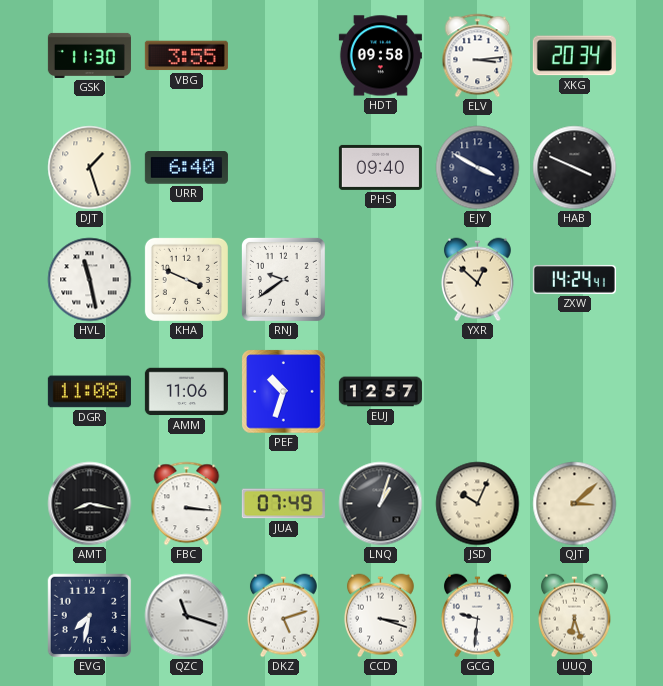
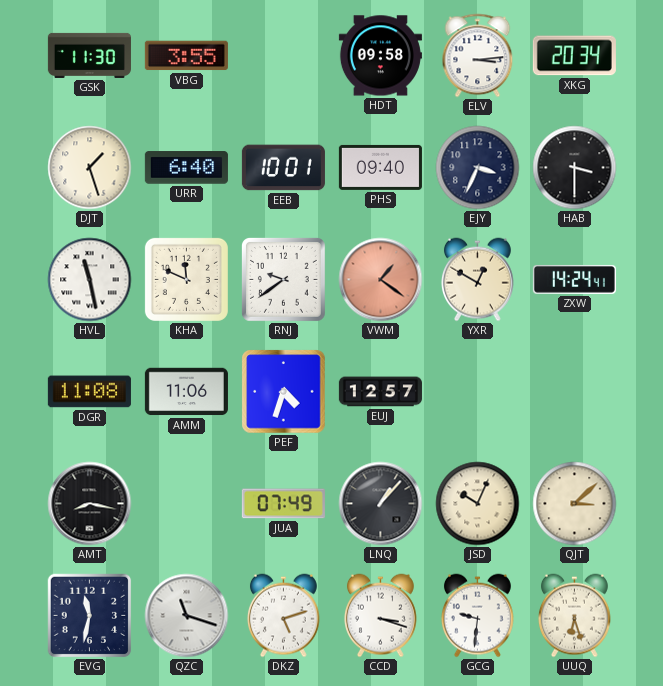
EEB: none -> 10:01 (283, 168)
EJY: 3:50 -> 3:34 (478, 168)
HAB: 3:49 -> 3:30 (575, 168)
KHA: 3:49 -> 11:49 (186, 279)
VWM: none -> 1:21 (381, 280)
YXR: 12:52 -> 12:50 (477, 280)
PEF: 10:33 -> 4:33 (284, 392)
FBC: 3:16 -> none (187, 504)
LNQ: 1:03 -> 1:07 (381, 504)
EVG: 7:32 -> 11:32 (90, 616)
